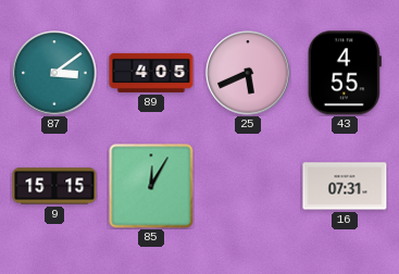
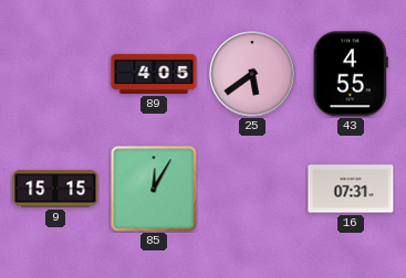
87: 3:09 -> none (54, 73)
25: 5:41 -> 5:39 (252, 74)
